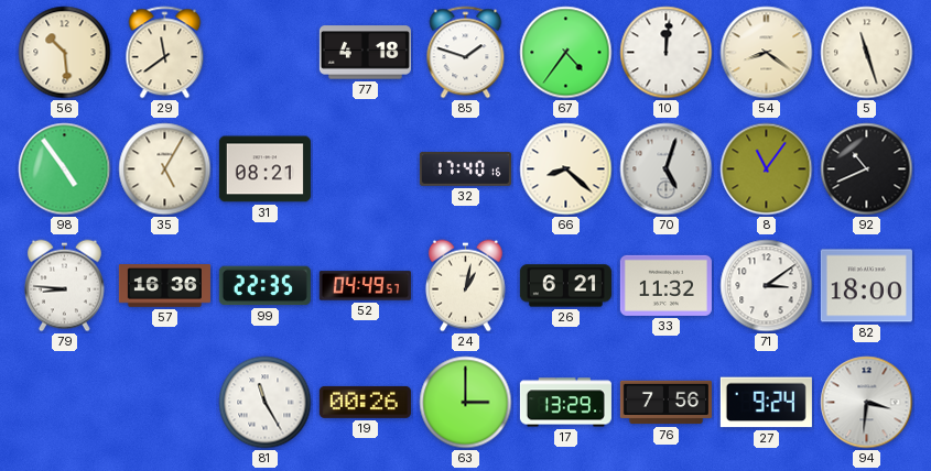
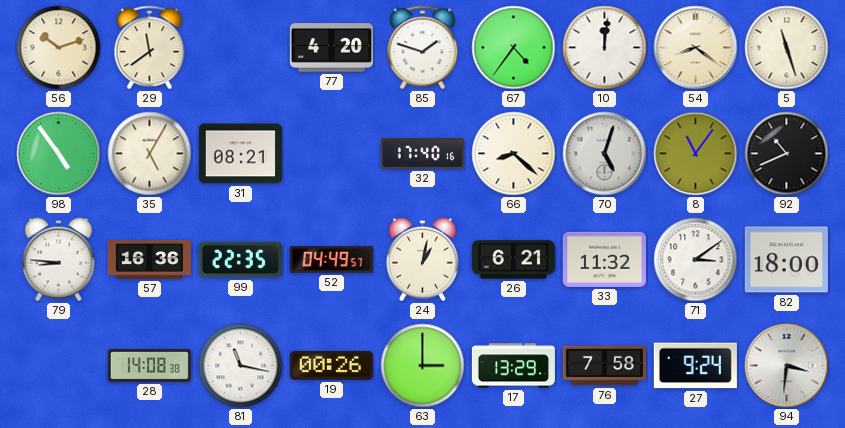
56: 10:29 -> 10:12 (59, 48)
77: 4:18 -> 4:20 (331, 48)
28: none -> 14:08 (149, 365)
81: 11:25 -> 11:17 (241, 366)
76: 7:56 -> 7:58 (604, 366)
